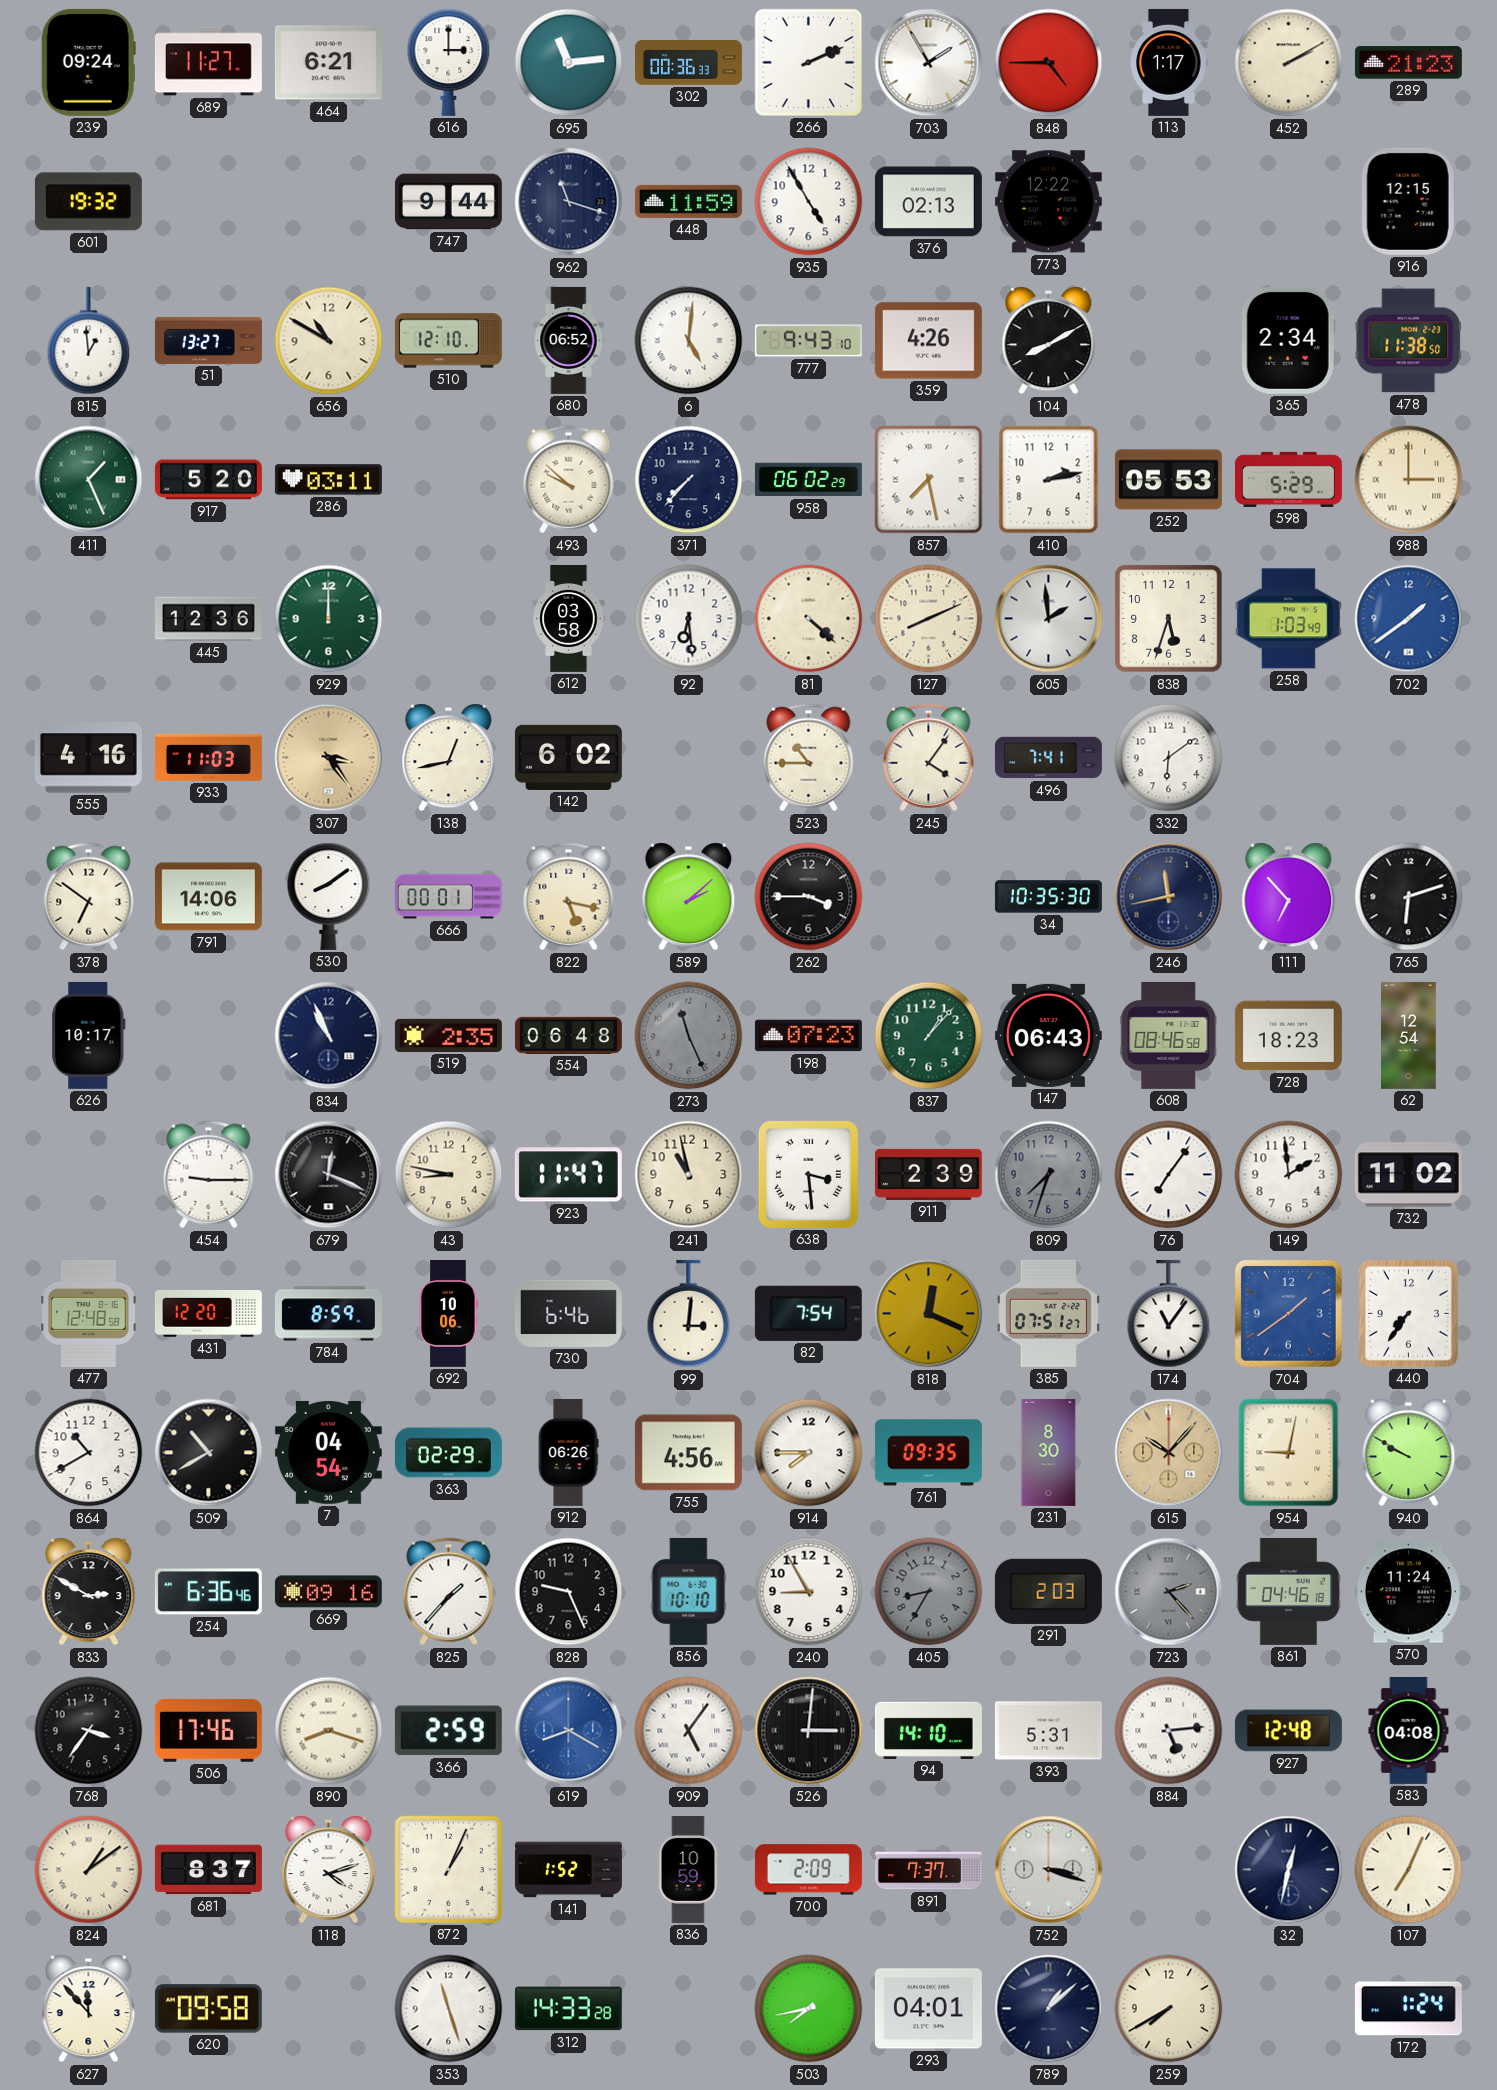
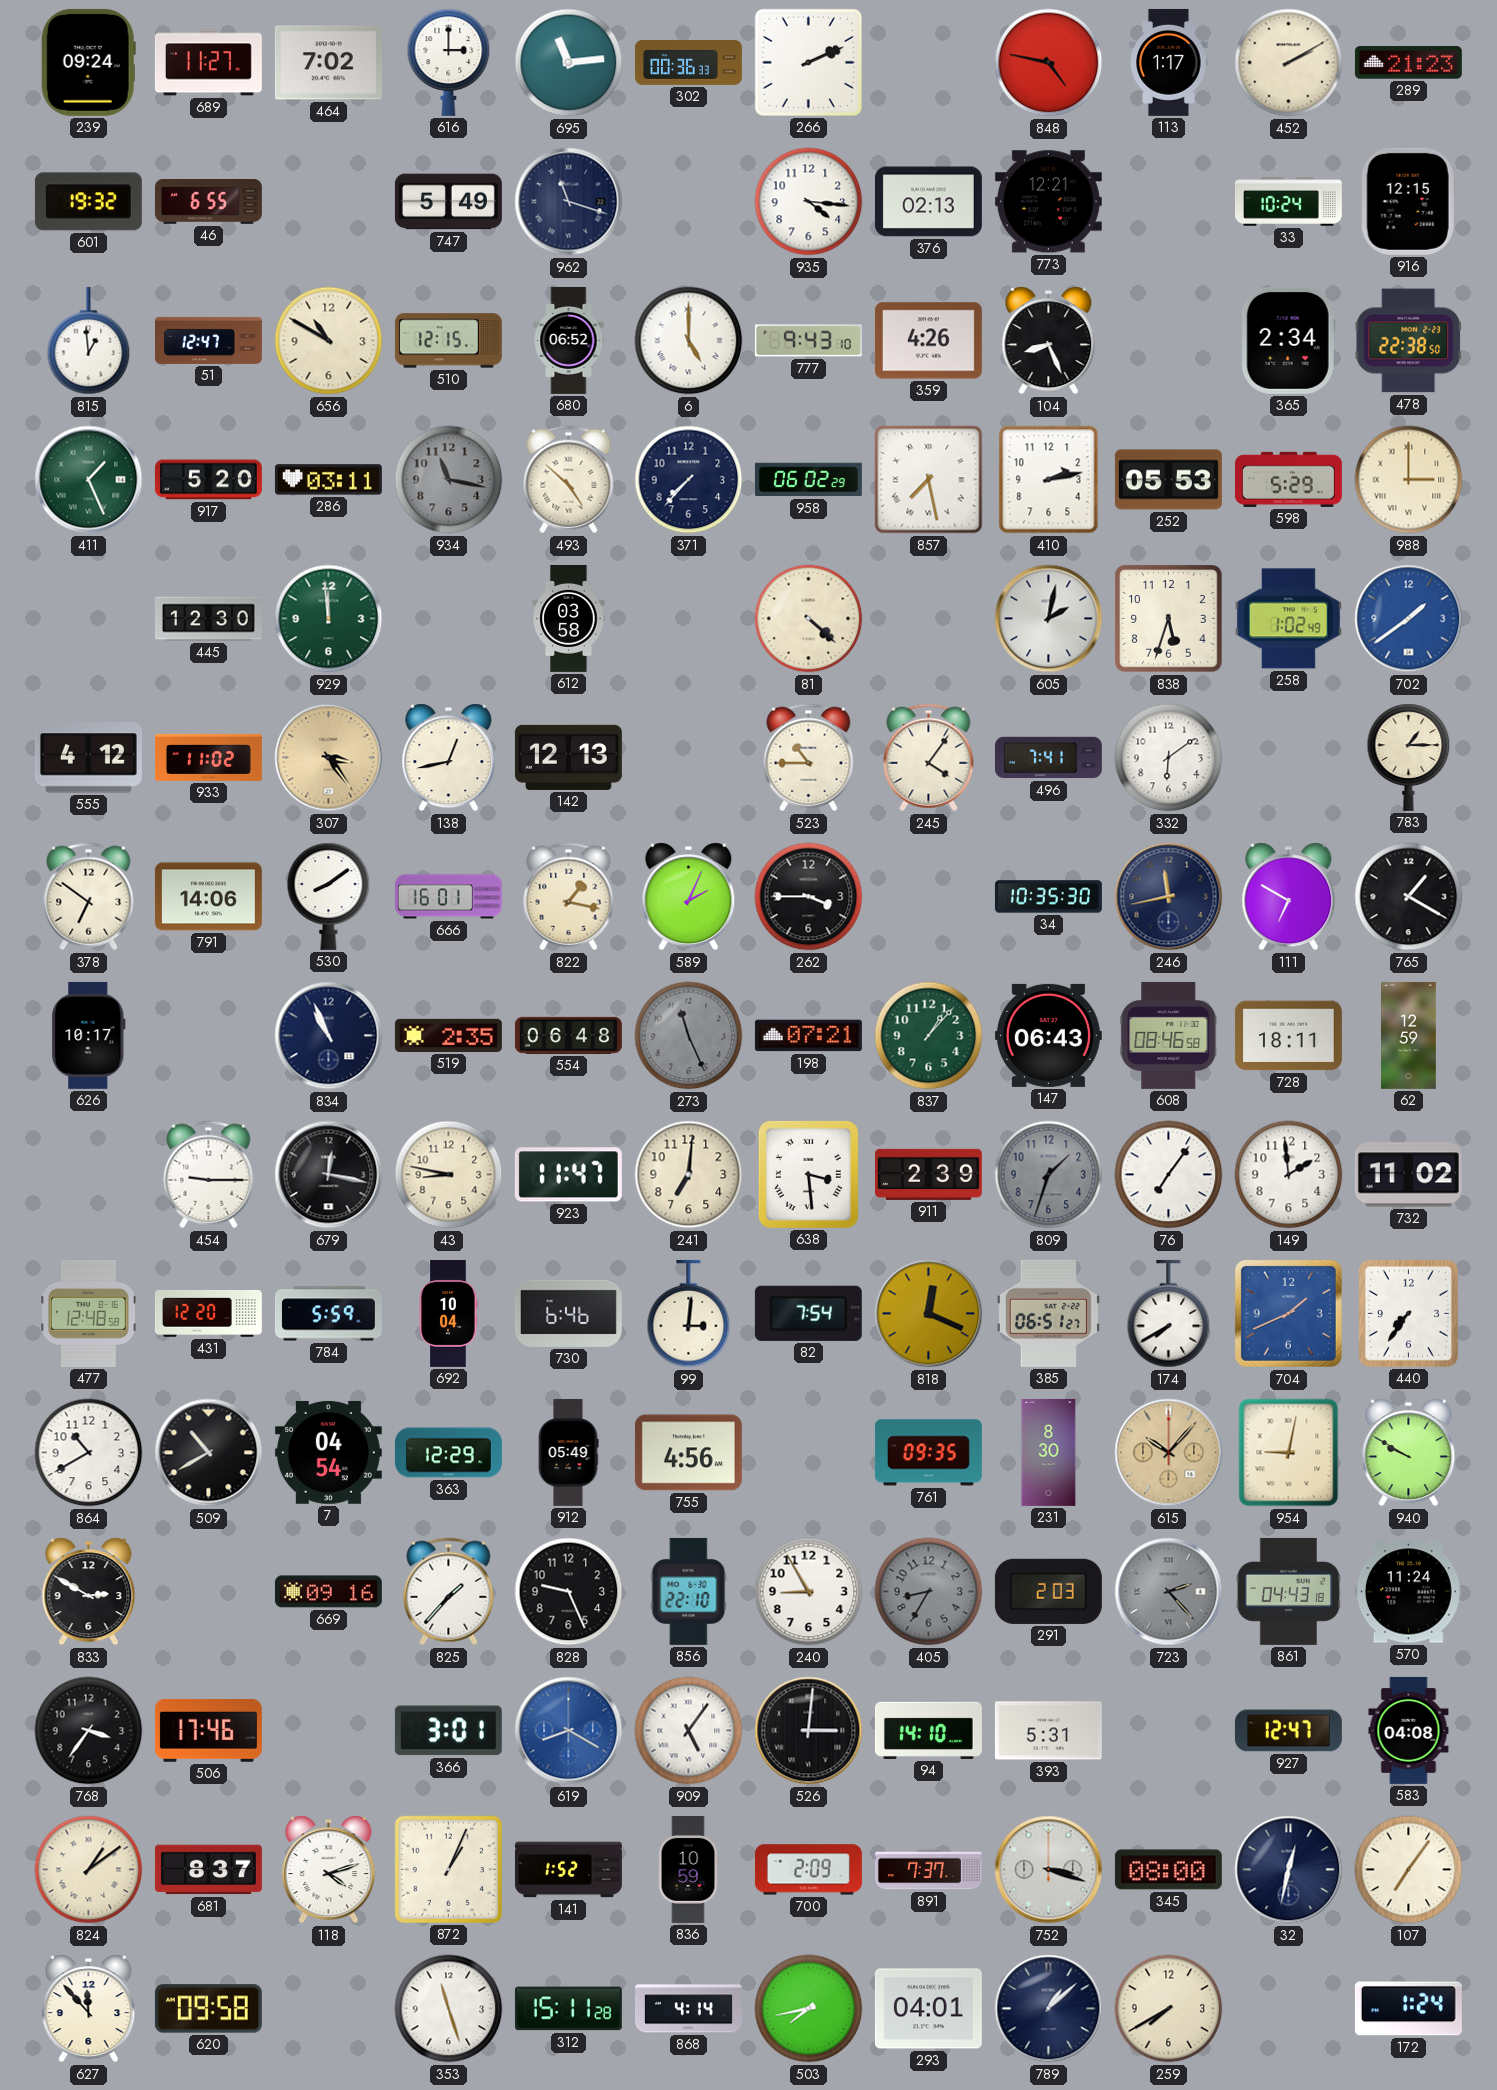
464: 6:21 -> 7:02 (328, 63)
703: 1:55 -> none (929, 63)
848: 4:45 -> 4:47 (1049, 63)
46: none -> 6:55 (208, 202)
747: 9:44 -> 5:49 (448, 202)
448: 11:59 -> none (688, 201)
935: 4:55 -> 4:16 (809, 202)
773: 12:22 -> 12:21 (1048, 202)
33: none -> 10:24 (1288, 202)
51: 13:27 -> 12:47 (208, 340)
510: 12:10 -> 12:15 (448, 341)
6: 5:01 -> 5:00 (689, 341)
104: 8:10 -> 8:26 (1049, 341)
478: 11:38 -> 22:38 (1409, 341)
934: none -> 11:17 (449, 480)
493: 9:52 -> 4:52 (569, 480)
445: 12:36 -> 12:30 (208, 619)
929: 12:00 -> 11:59 (329, 619)
92: 6:29 -> none (689, 619)
127: 8:11 -> none (929, 619)
605: 1:59 -> 2:02 (1049, 619)
258: 1:03 -> 1:02 (1288, 619)
555: 4:16 -> 4:12 (88, 758)
933: 11:03 -> 11:02 (208, 757)
142: 6:02 -> 12:13 (568, 757)
783: none -> 1:15 (1409, 757)
666: 00:01 -> 16:01 (448, 897)
822: 5:17 -> 1:17 (569, 897)
589: 2:08 -> 2:04 (689, 897)
111: 6:53 -> 6:50 (1289, 897)
765: 6:12 -> 1:20 (1409, 897)
198: 07:23 -> 07:21 (808, 1036)
728: 18:23 -> 18:11 (1288, 1036)
62: 12:54 -> 12:59 (1409, 1035)
679: 12:19 -> 12:17 (329, 1175)
241: 10:58 -> 7:01 (689, 1175)
809: 7:33 -> 1:33 (1049, 1175)
784: 8:59 -> 5:59 (328, 1314)
692: 10:06 -> 10:04 (448, 1313)
385: 07:51 -> 06:51 (1048, 1313)
174: 11:06 -> 7:40 (1169, 1314)
704: 1:39 -> 1:41 (1288, 1313)
363: 02:29 -> 12:29 (448, 1453)
912: 06:26 -> 05:49 (568, 1452)
914: 7:45 -> none (809, 1453)
254: 6:36 -> none (208, 1592)
856: 10:10 -> 22:10 (689, 1591)
861: 04:46 -> 04:43 (1289, 1591)
890: 8:18 -> none (329, 1731)
366: 2:59 -> 3:01 (448, 1731)
884: 5:14 -> none (1169, 1731)
927: 12:48 -> 12:47 (1288, 1731)
345: none -> 08:00 (1168, 1870)
107: 7:04 -> 7:06 (1409, 1870)
312: 14:33 -> 15:11 (568, 2009)
868: none -> 4:14 (688, 2009)
